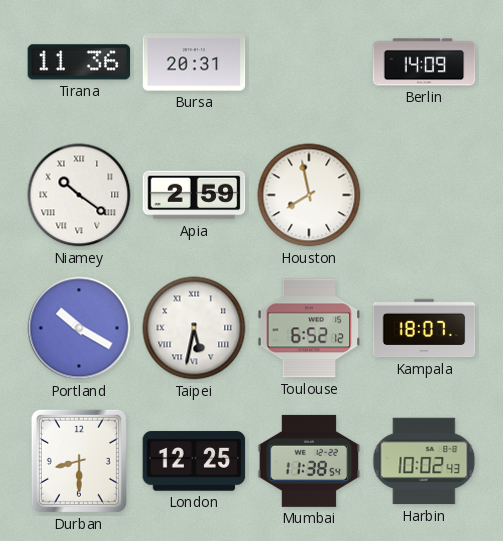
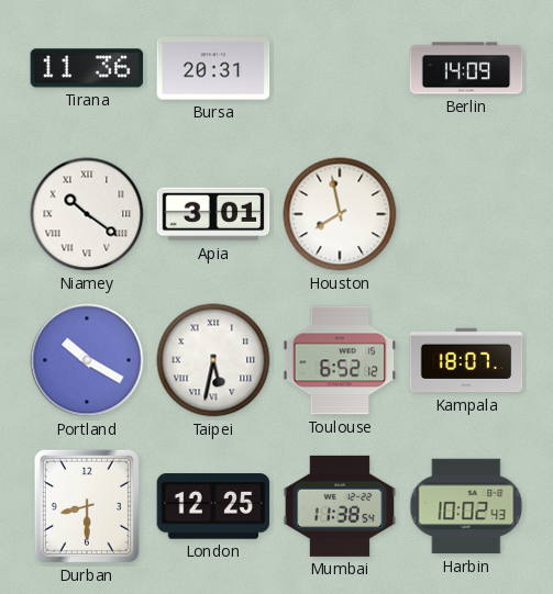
Apia: 2:59 -> 3:01 (213, 214)
